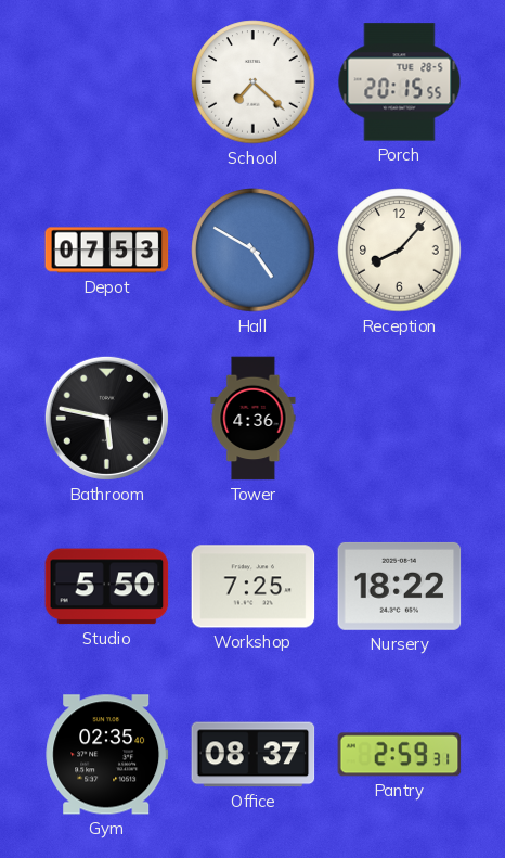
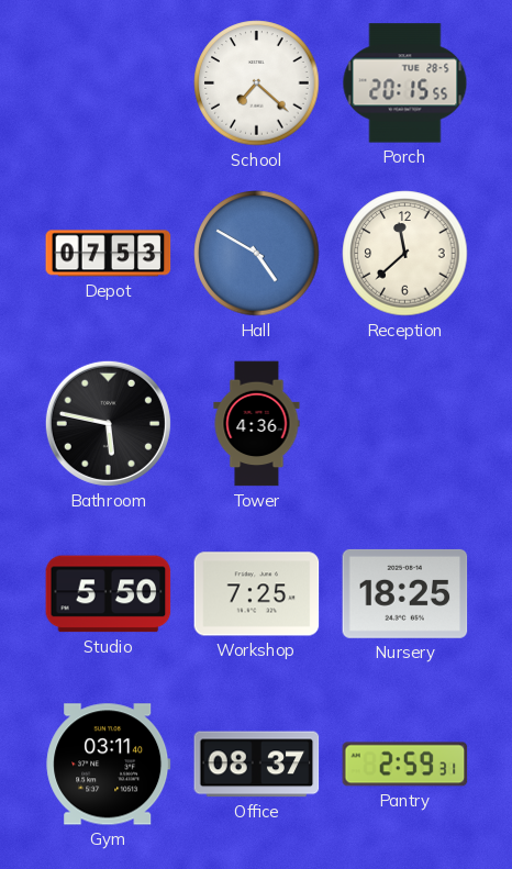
Reception: 8:07 -> 11:38 (405, 254)
Nursery: 18:22 -> 18:25 (405, 593)
Gym: 02:35 -> 03:11 (109, 765)
